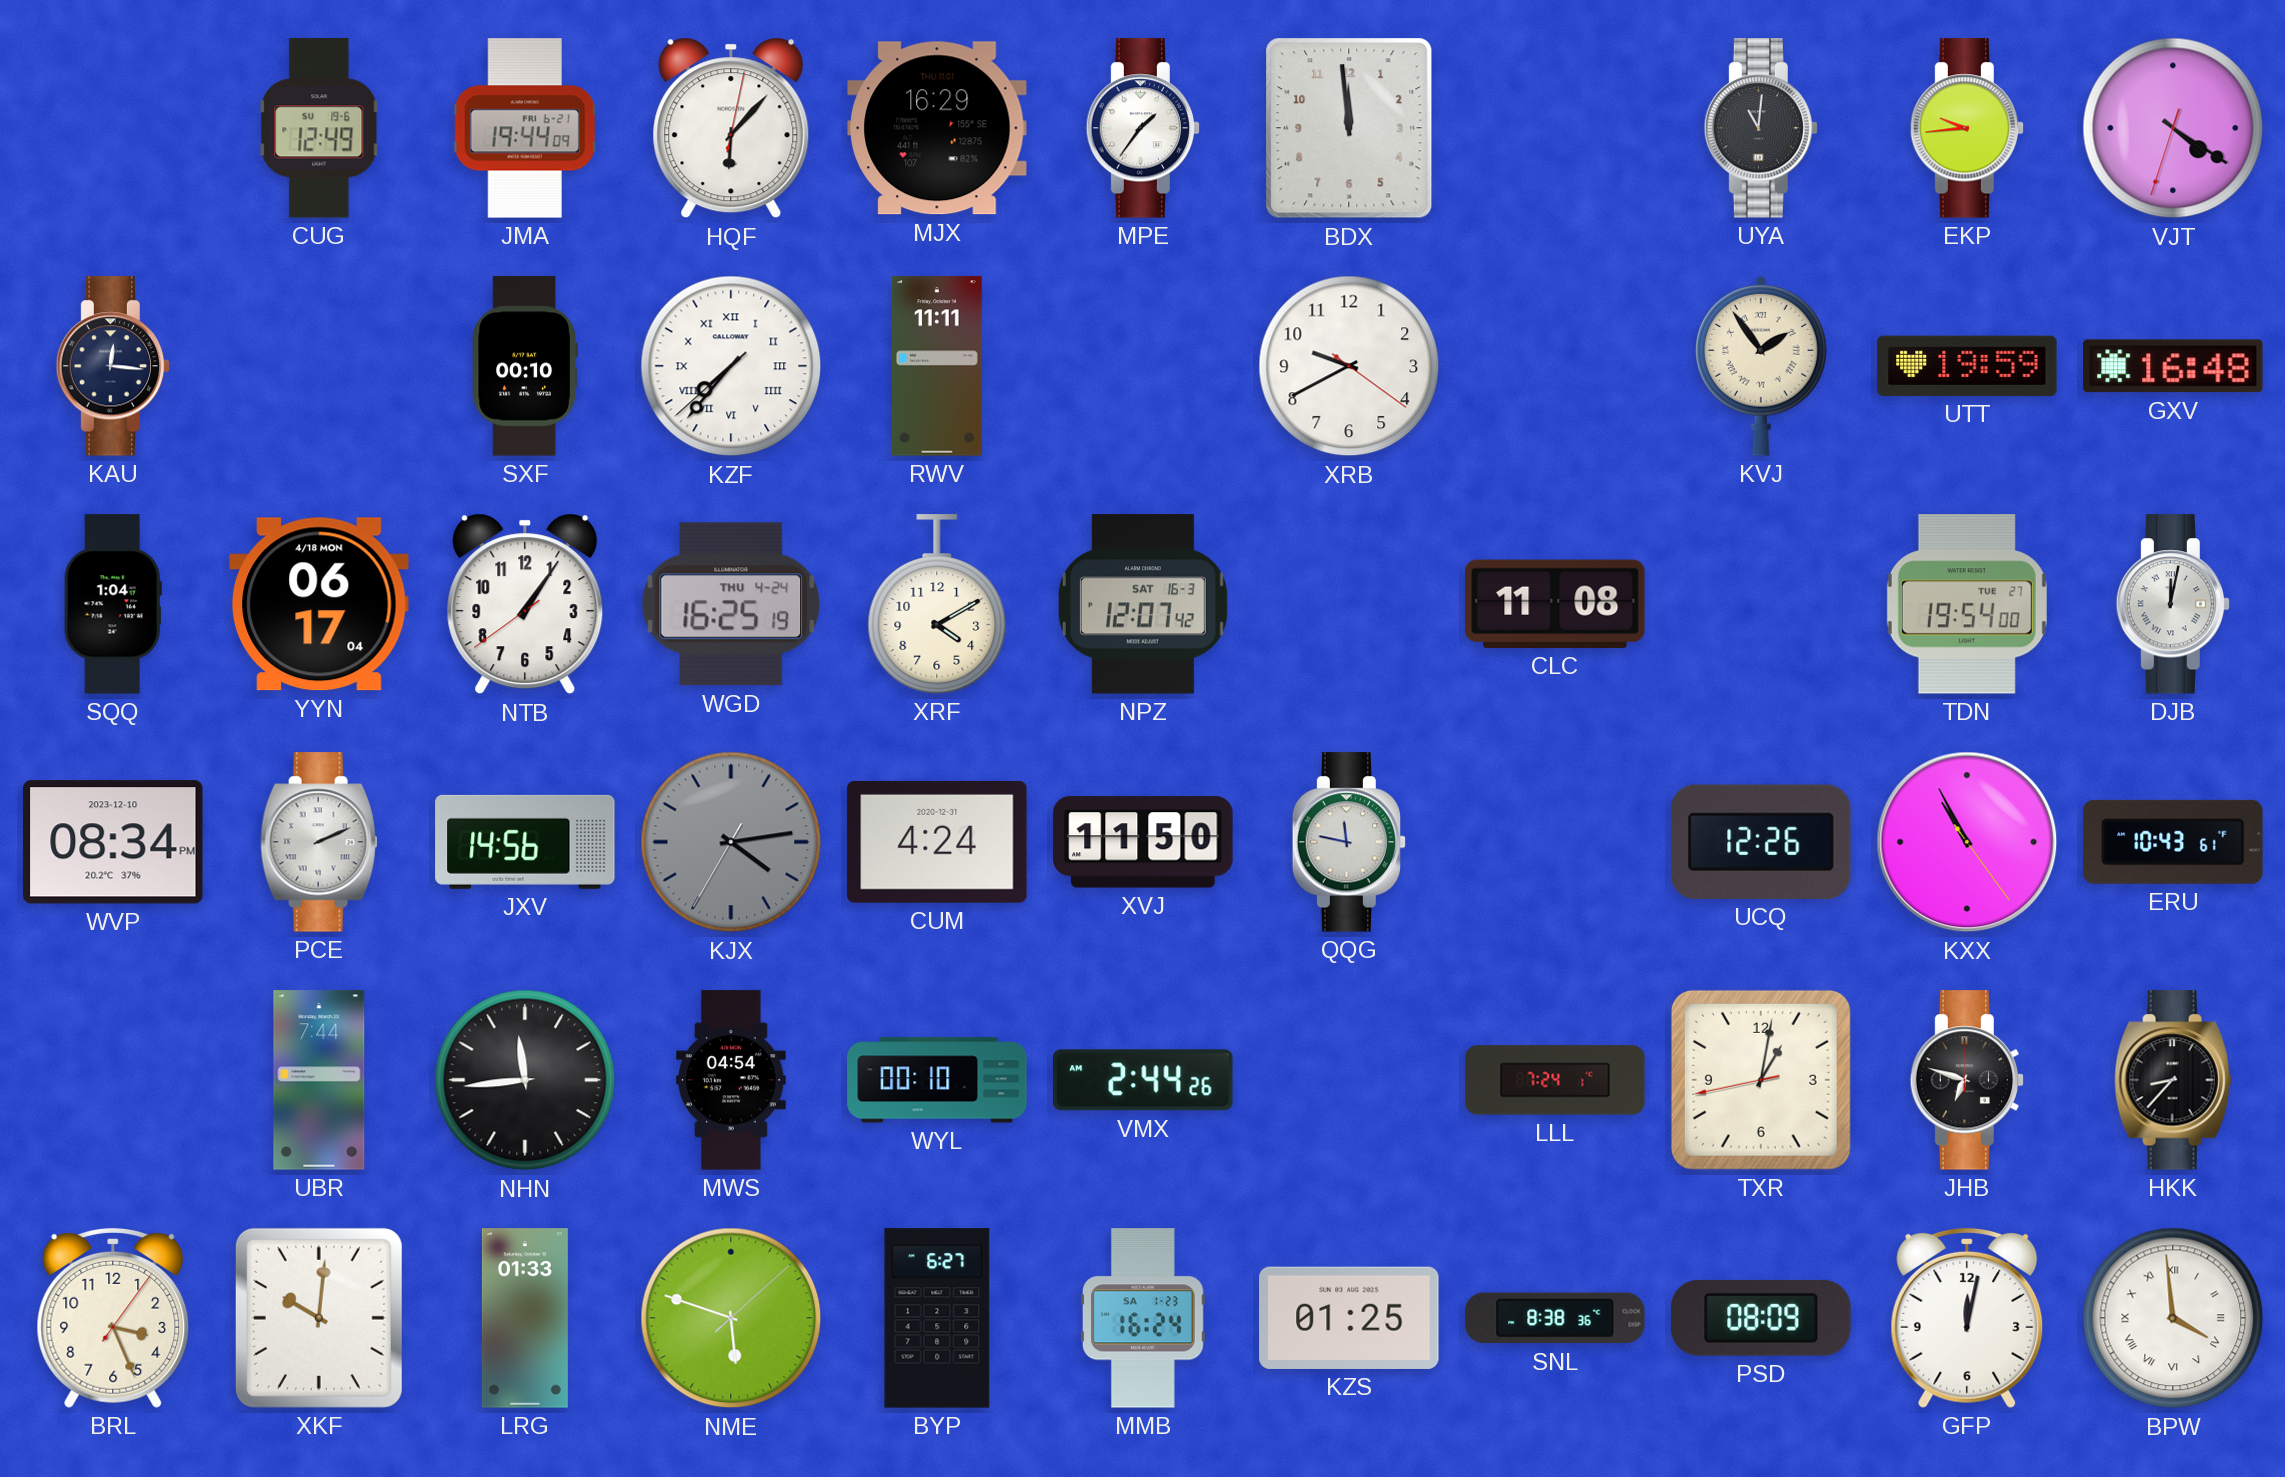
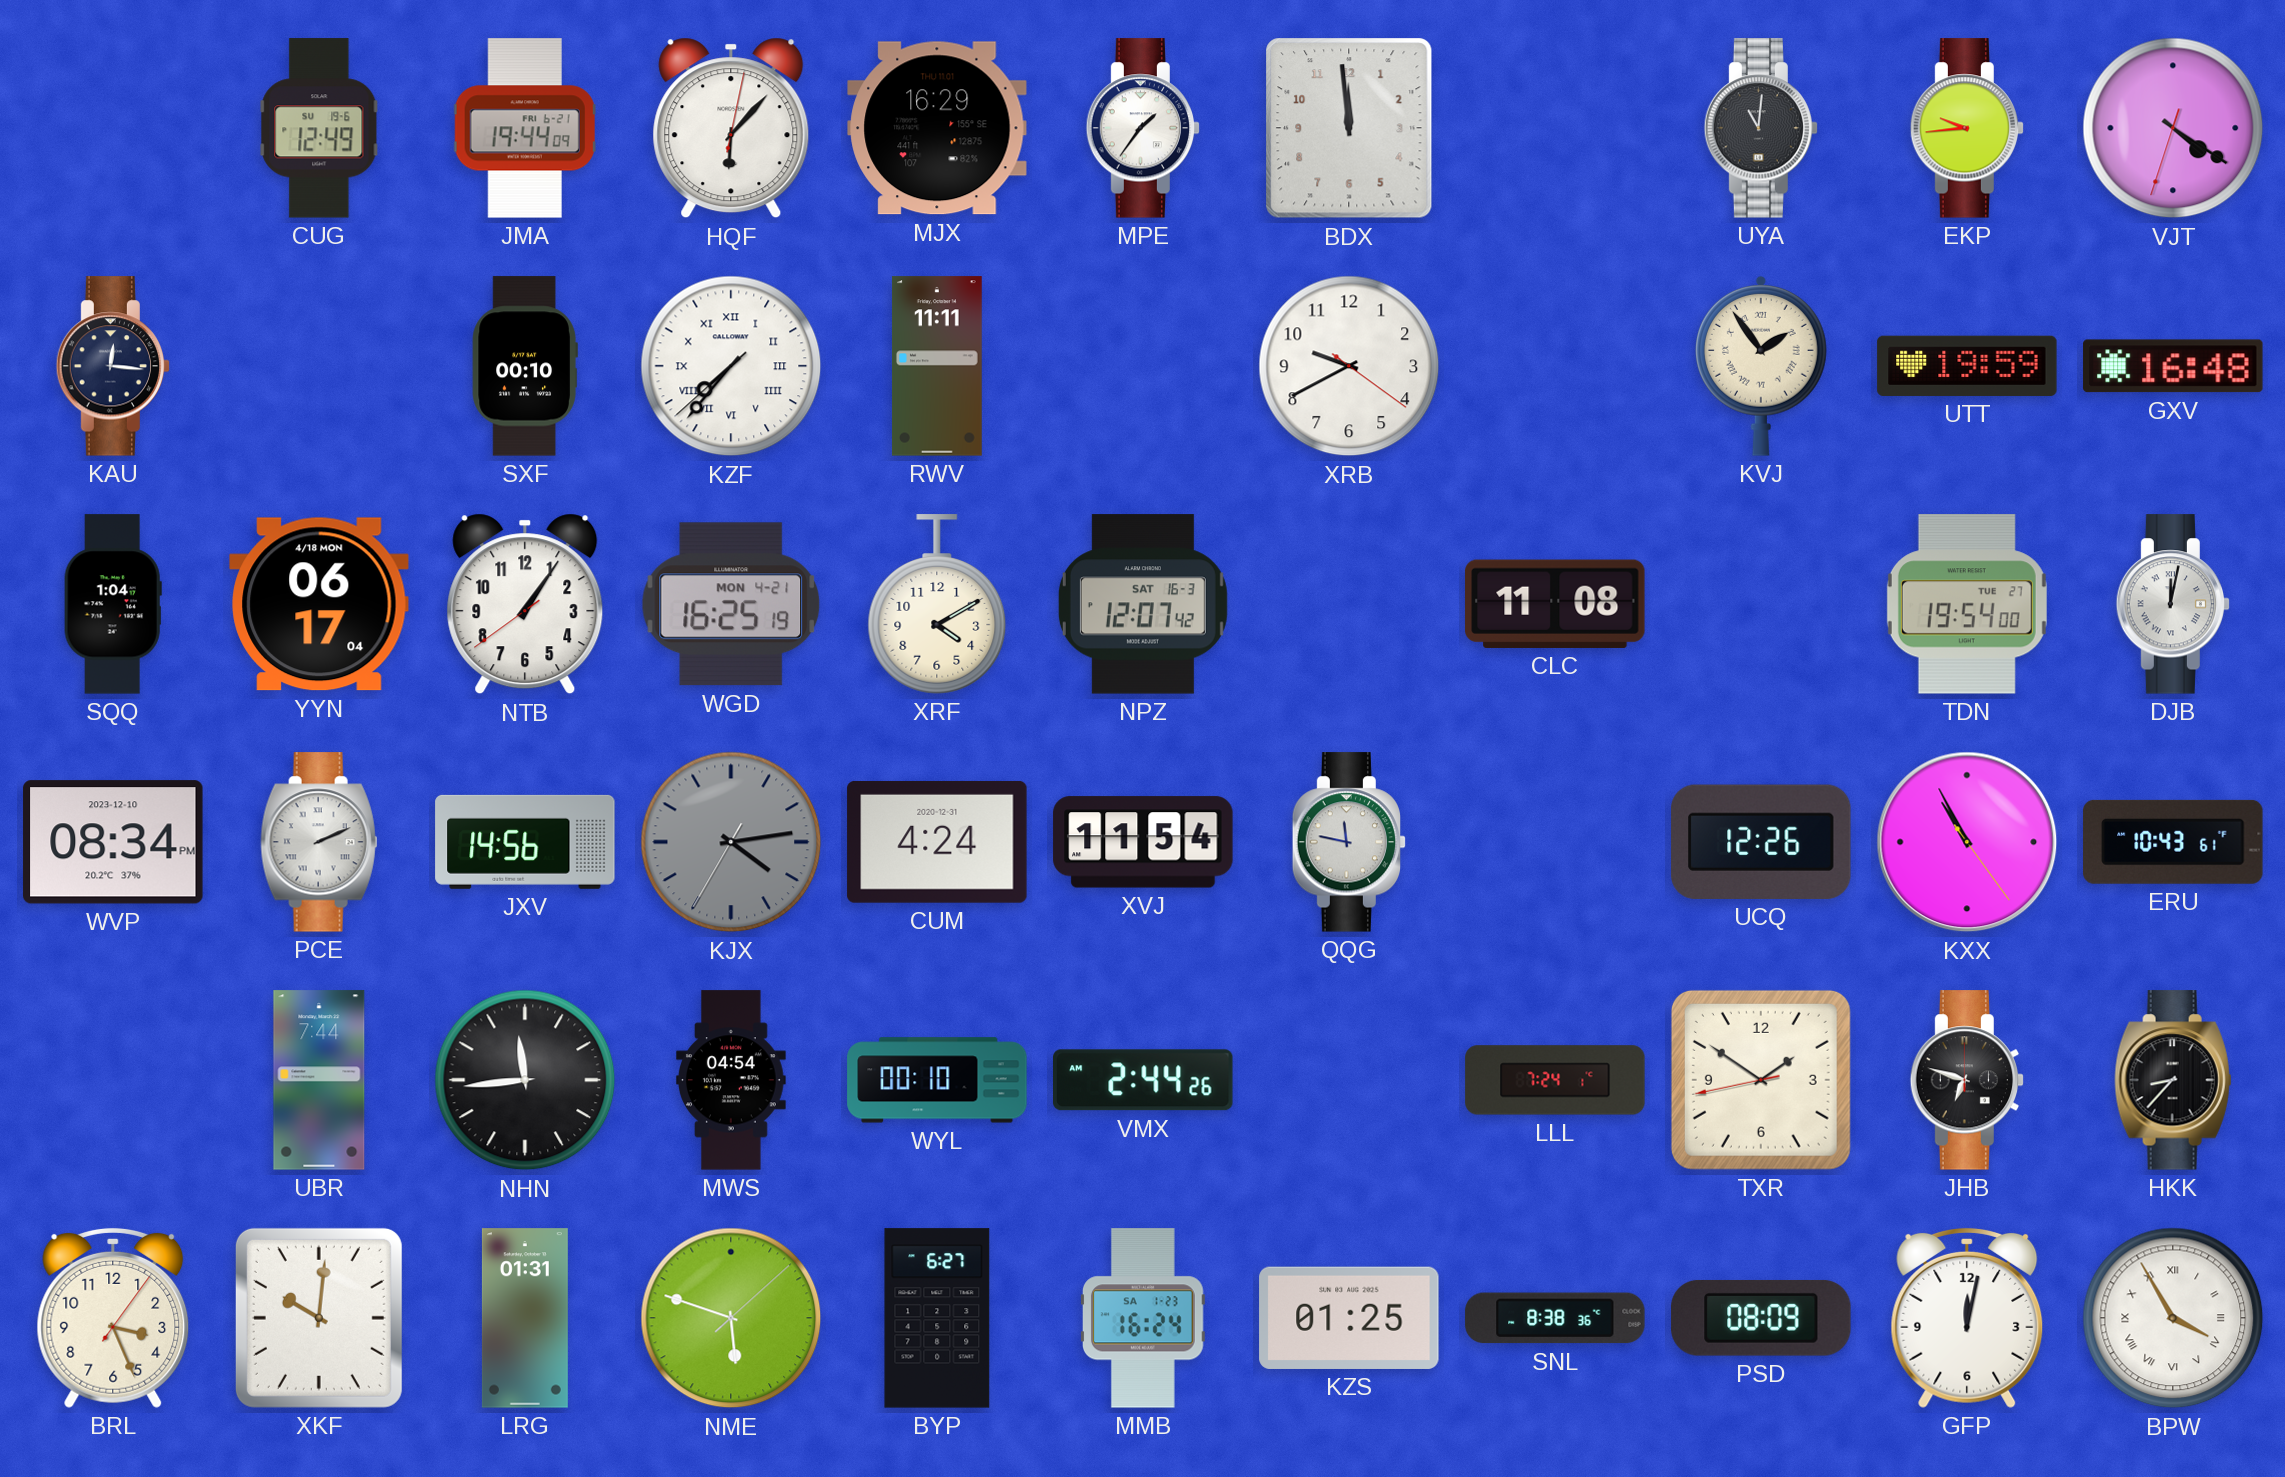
WGD date: THU 4-24 -> MON 4-21 (731, 604)
XVJ: 11:50 -> 11:54 (1143, 842)
TXR: 1:01 -> 1:50 (1761, 1080)
LRG: 01:33 -> 01:31 (525, 1318)
BPW: 3:59 -> 3:55 (2173, 1318)
